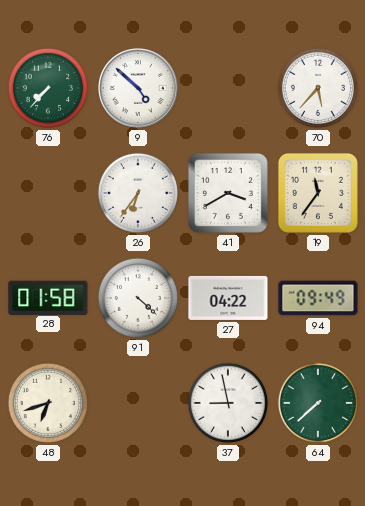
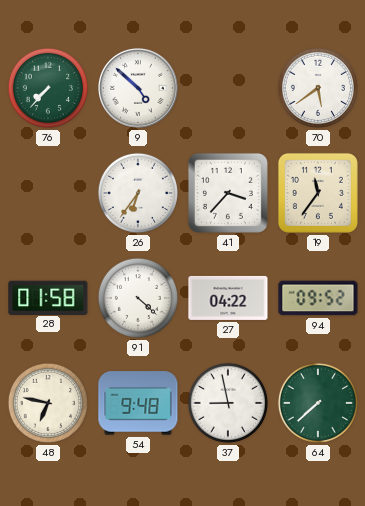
70: 5:37 -> 5:39 (318, 88)
41: 3:40 -> 3:37 (228, 193)
94: 09:49 -> 09:52 (318, 298)
48: 6:42 -> 6:47 (48, 403)
54: none -> 9:48 (138, 403)
